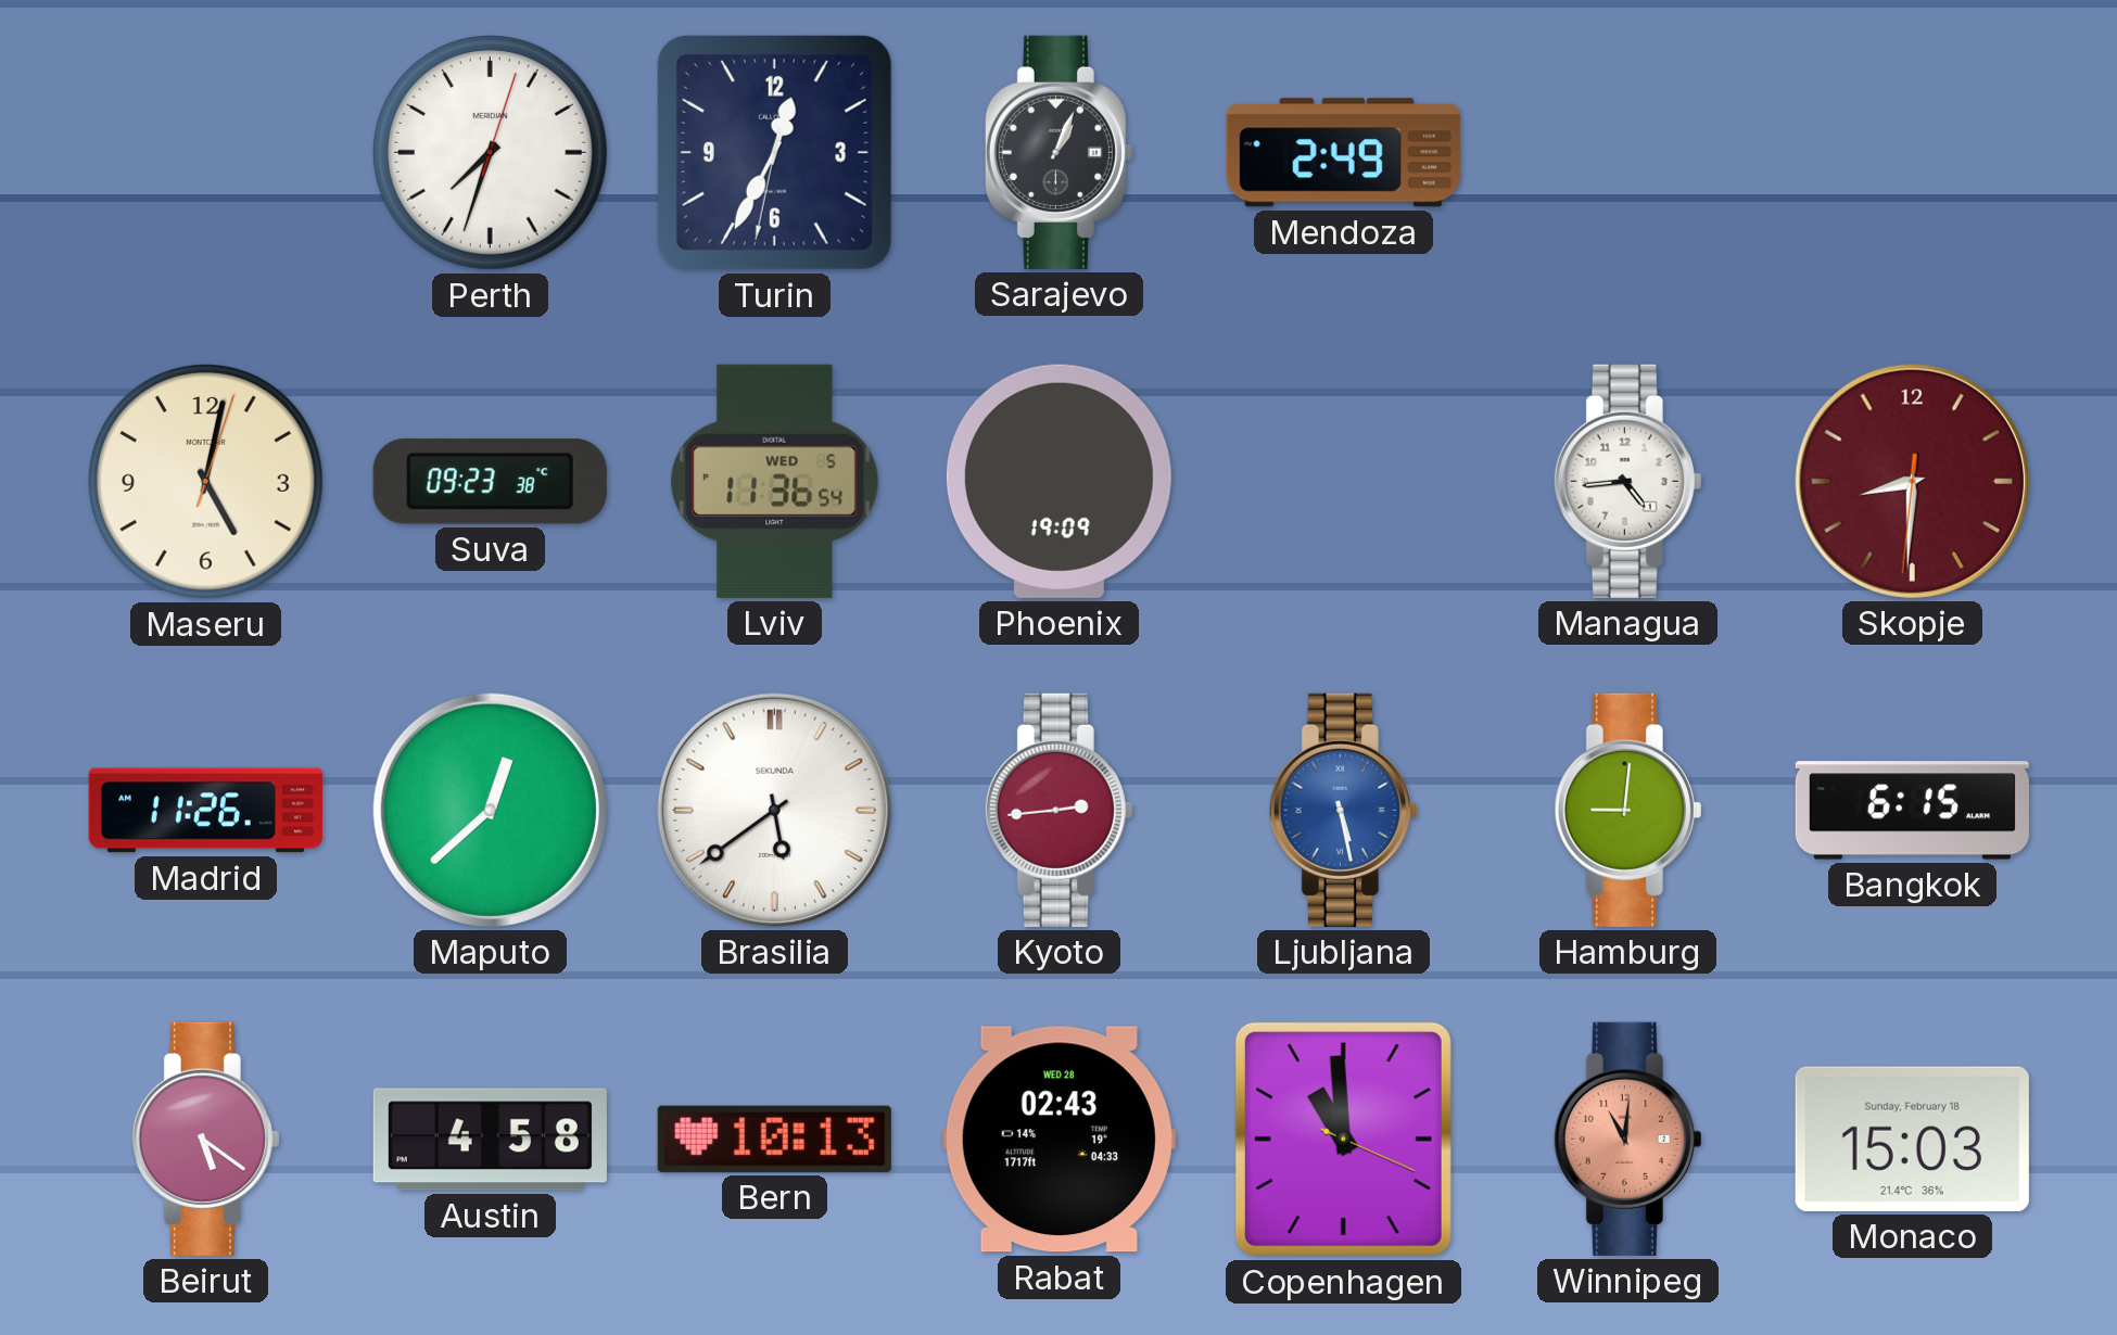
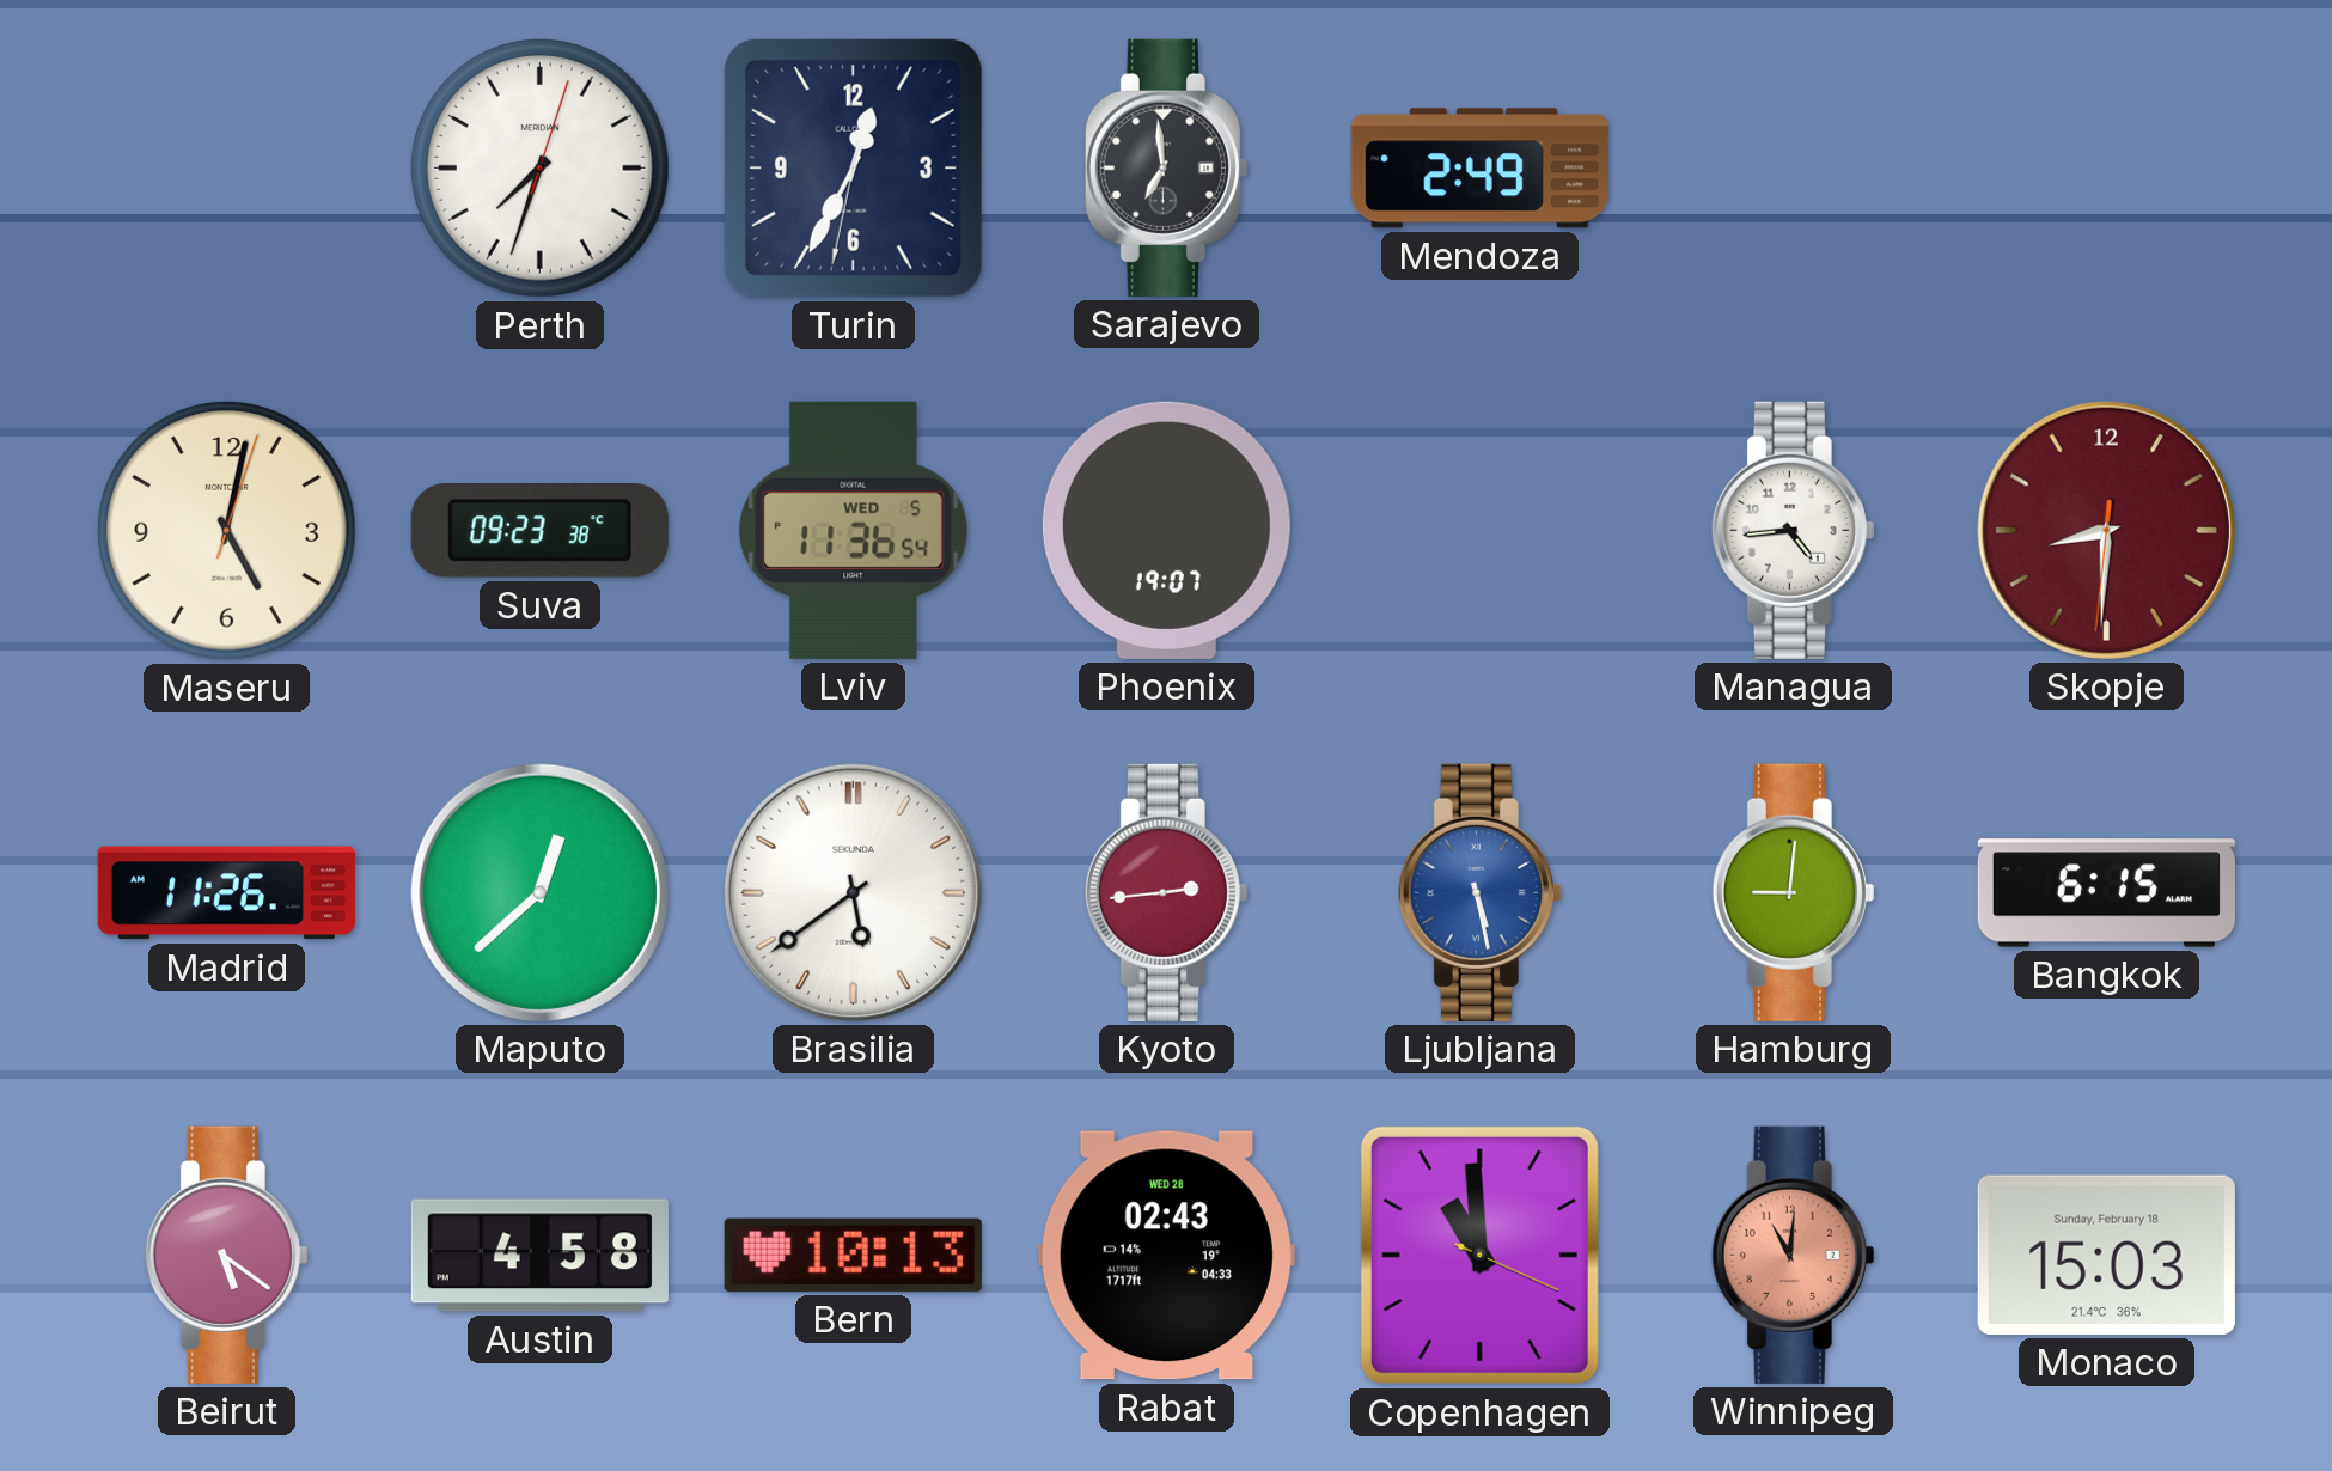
Sarajevo: 1:04 -> 6:59 (1166, 167)
Phoenix: 19:09 -> 19:07 (1166, 530)
